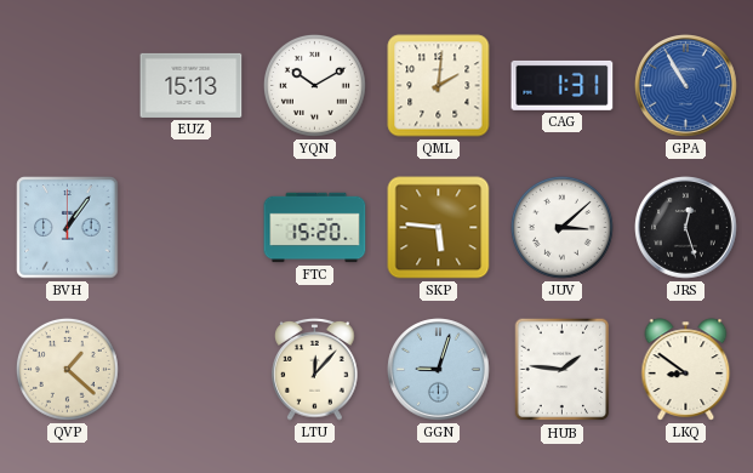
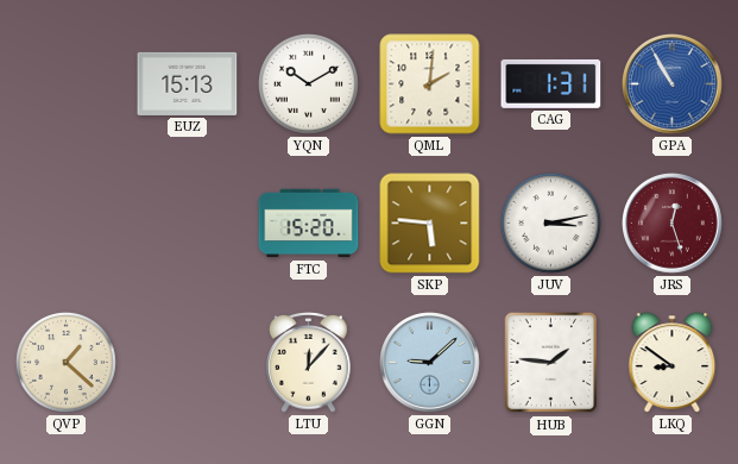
BVH: 1:06 -> none (68, 228)
JUV: 3:08 -> 3:13 (550, 222)
JRS dial: black -> burgundy (673, 224)
GGN: 9:03 -> 9:08 (430, 363)
